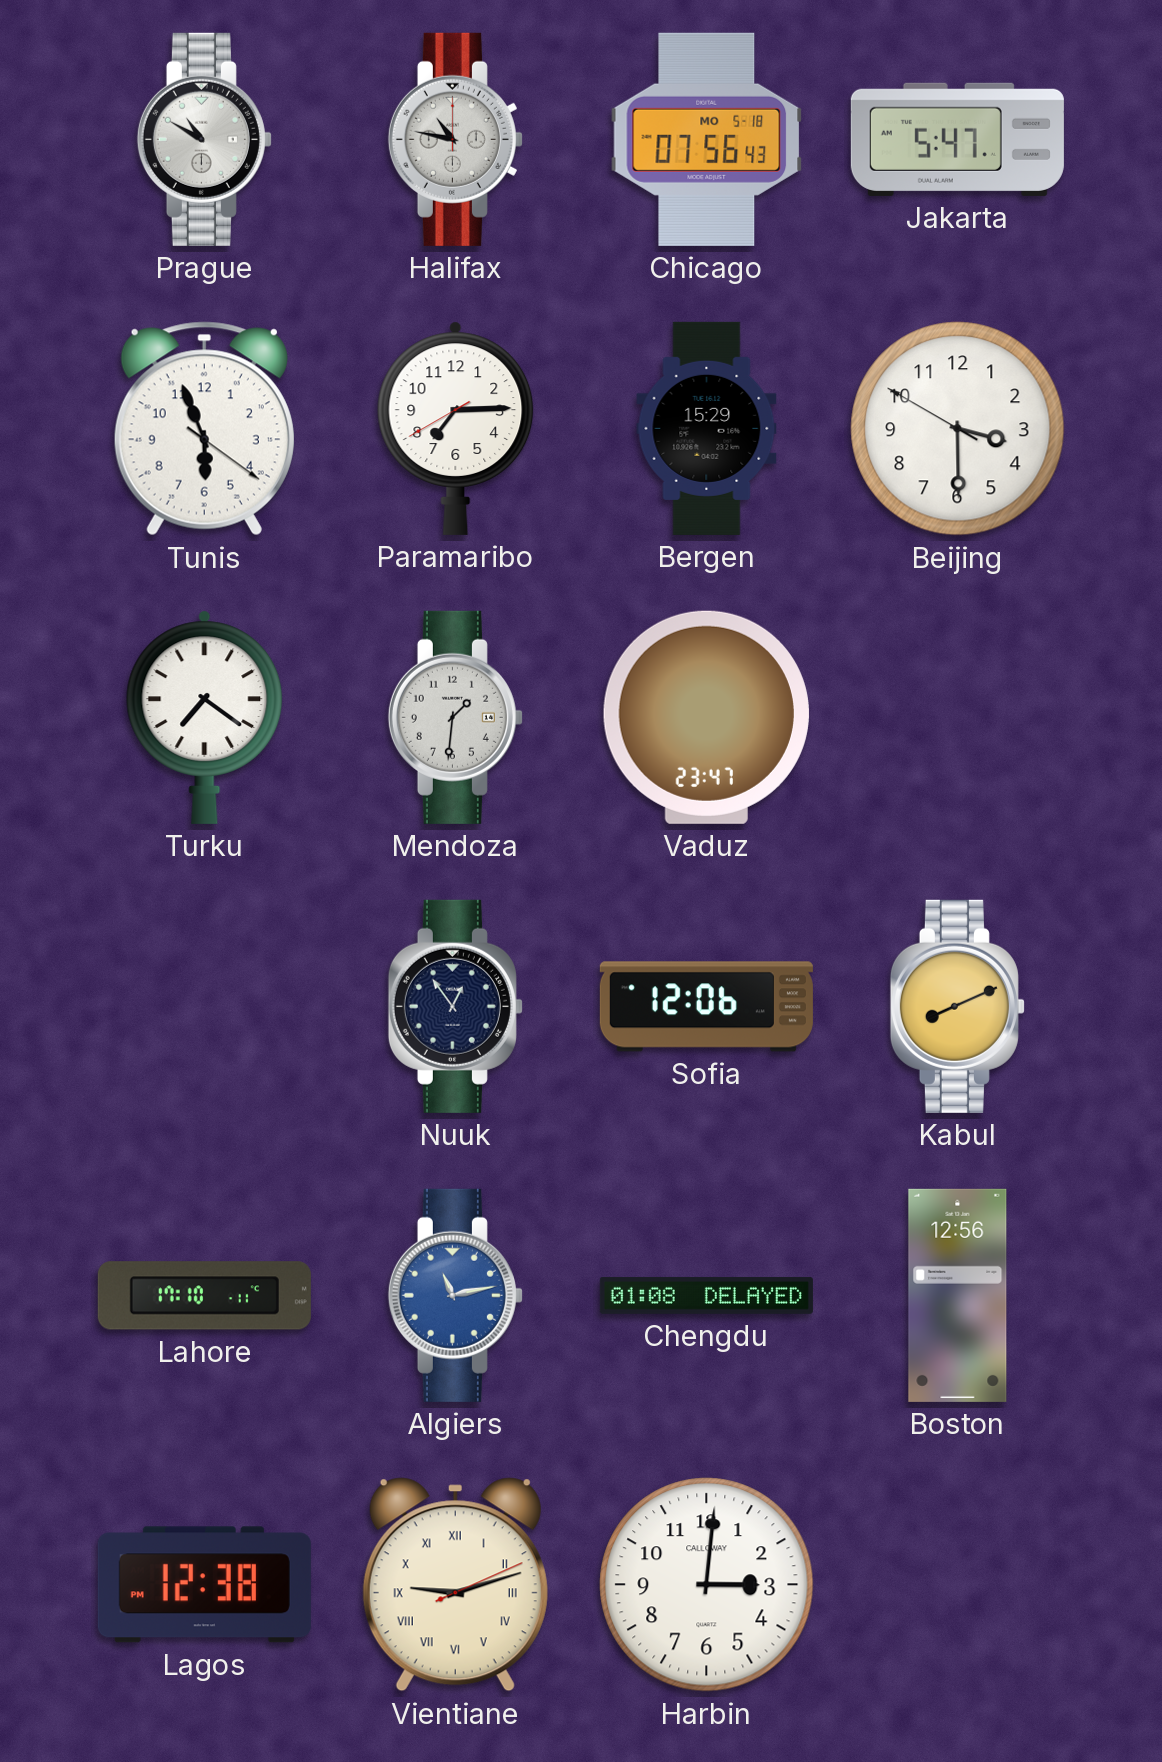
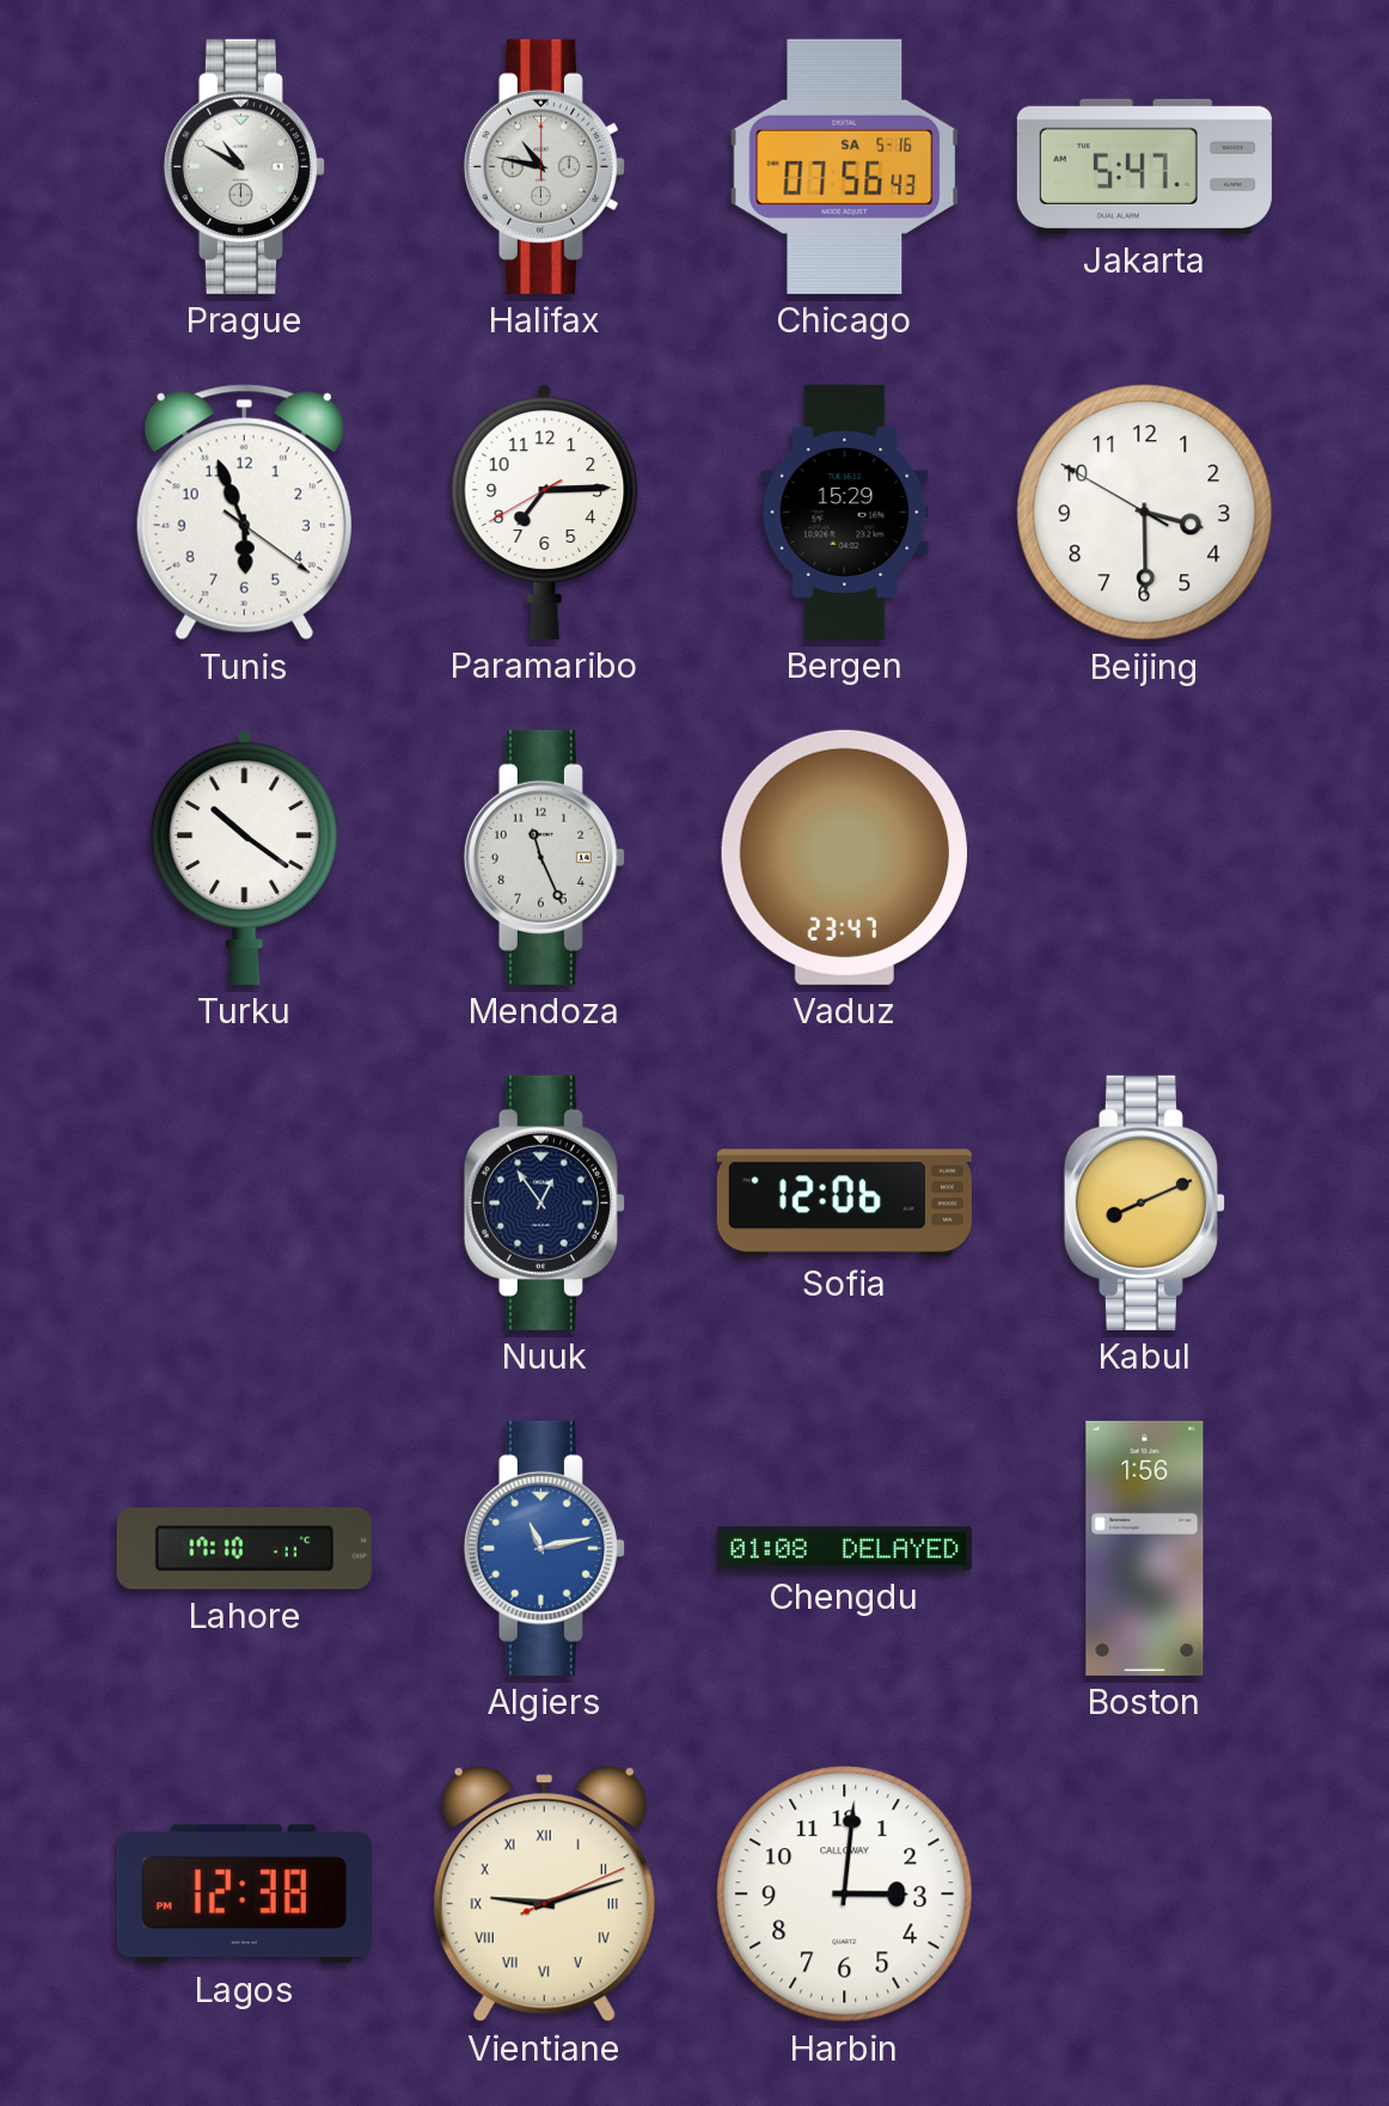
Chicago date: MO 5-18 -> SA 5-16 (845, 166)
Turku: 7:21 -> 10:21 (245, 857)
Mendoza: 1:31 -> 11:26 (544, 857)
Boston: 12:56 -> 1:56 (1145, 1548)
